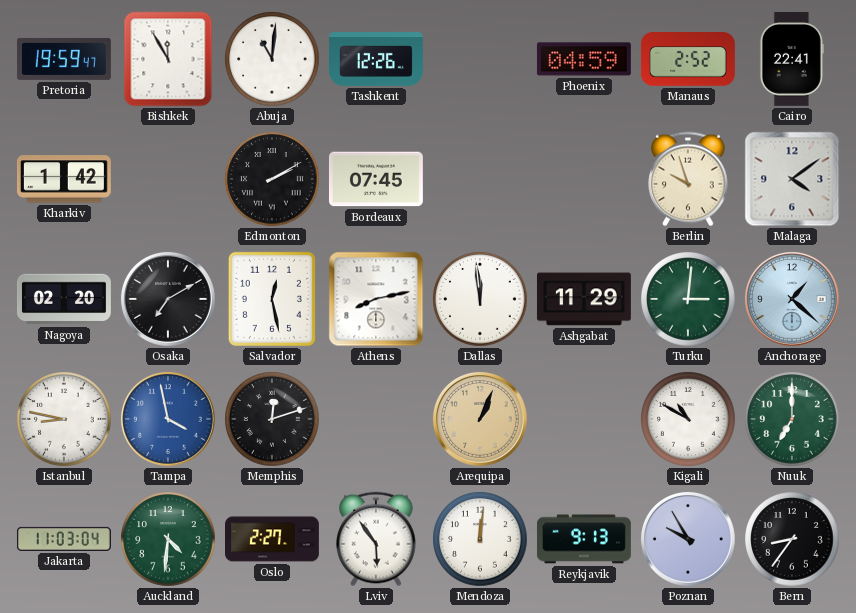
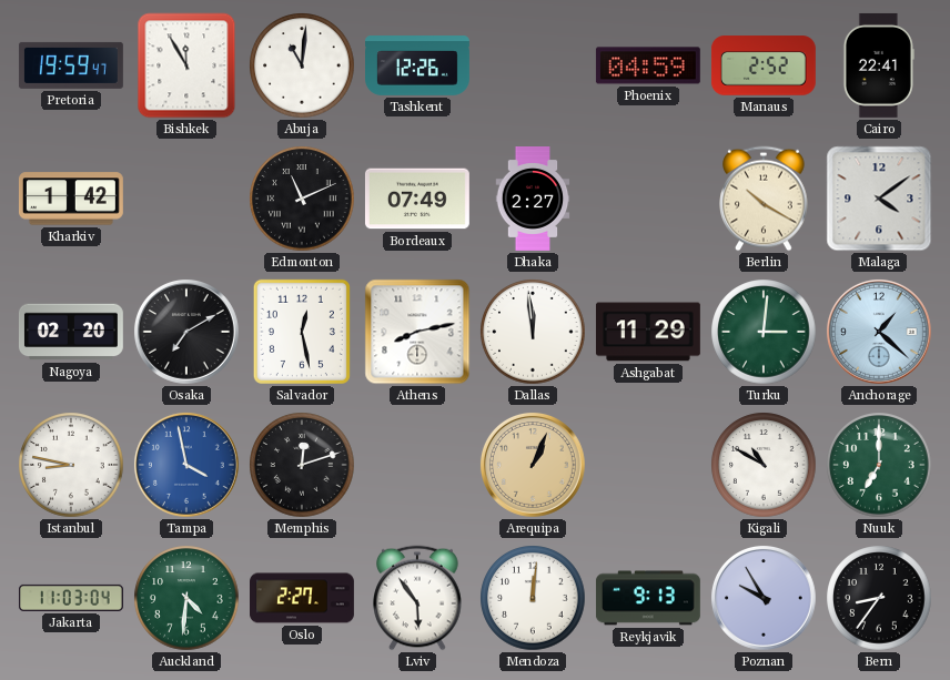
Edmonton: 2:10 -> 11:11 (302, 199)
Bordeaux: 07:45 -> 07:49 (417, 199)
Dhaka: none -> 2:27 (533, 200)
Berlin: 9:57 -> 10:20 (764, 199)
